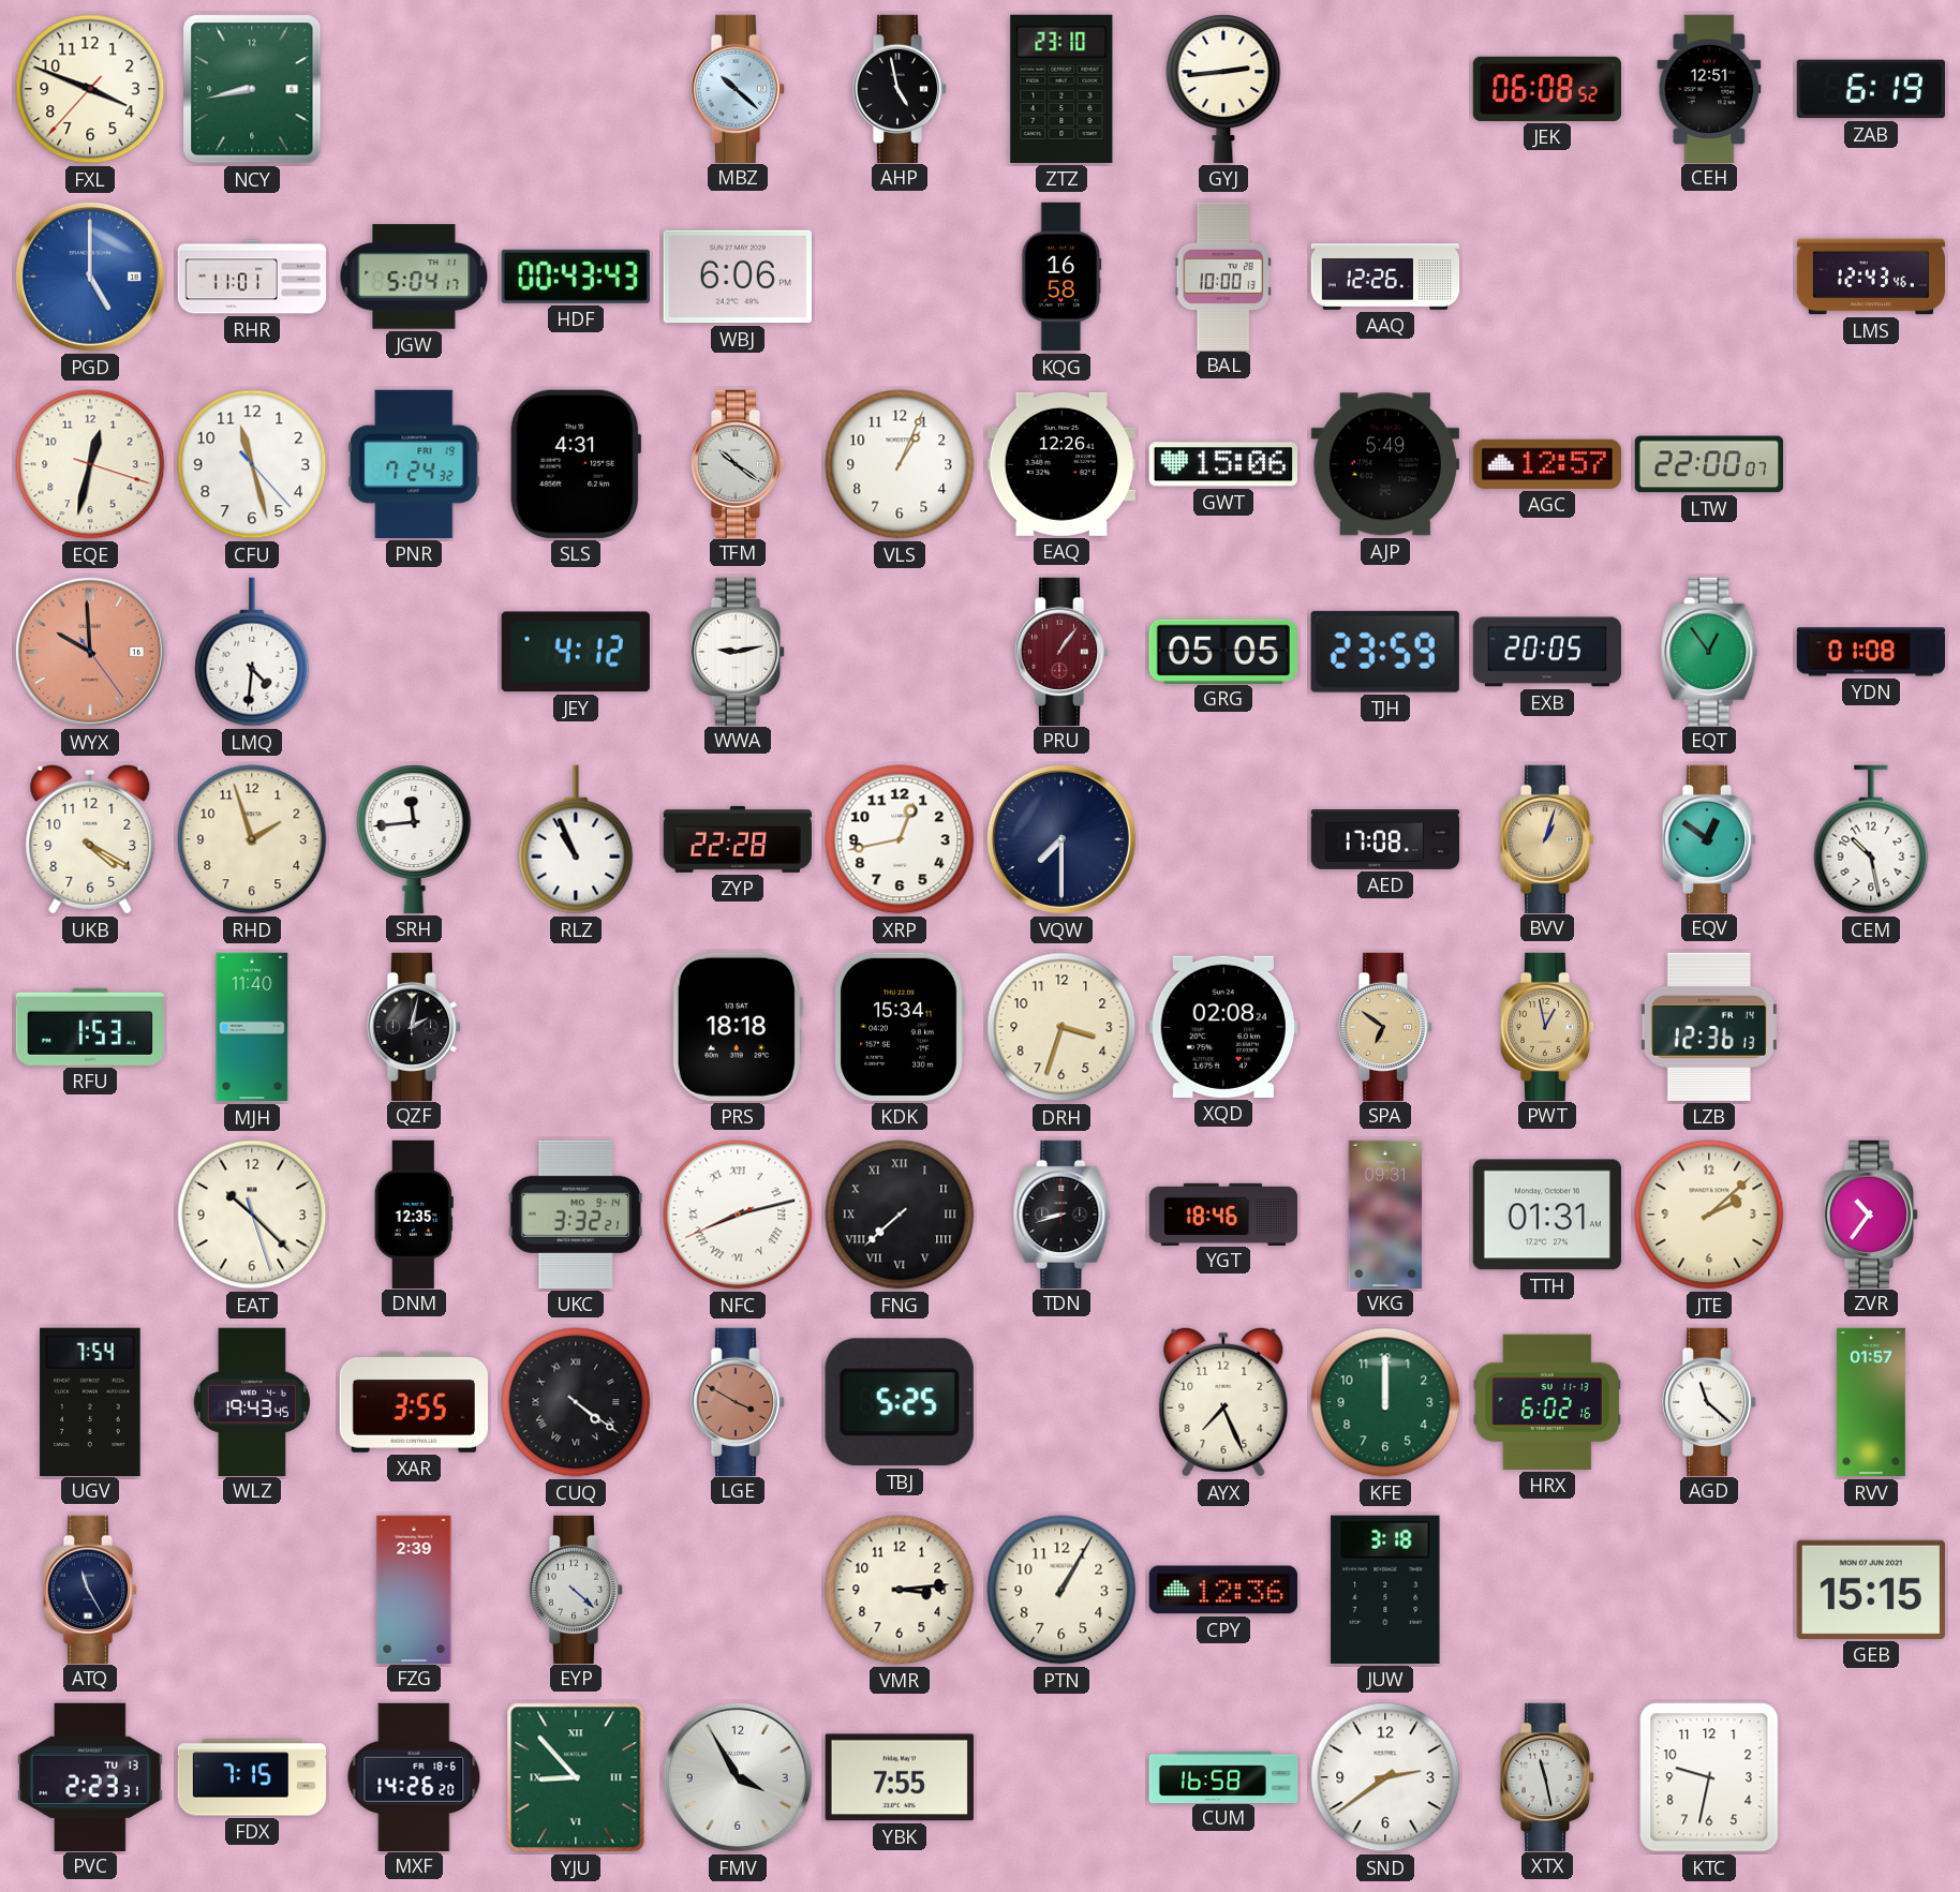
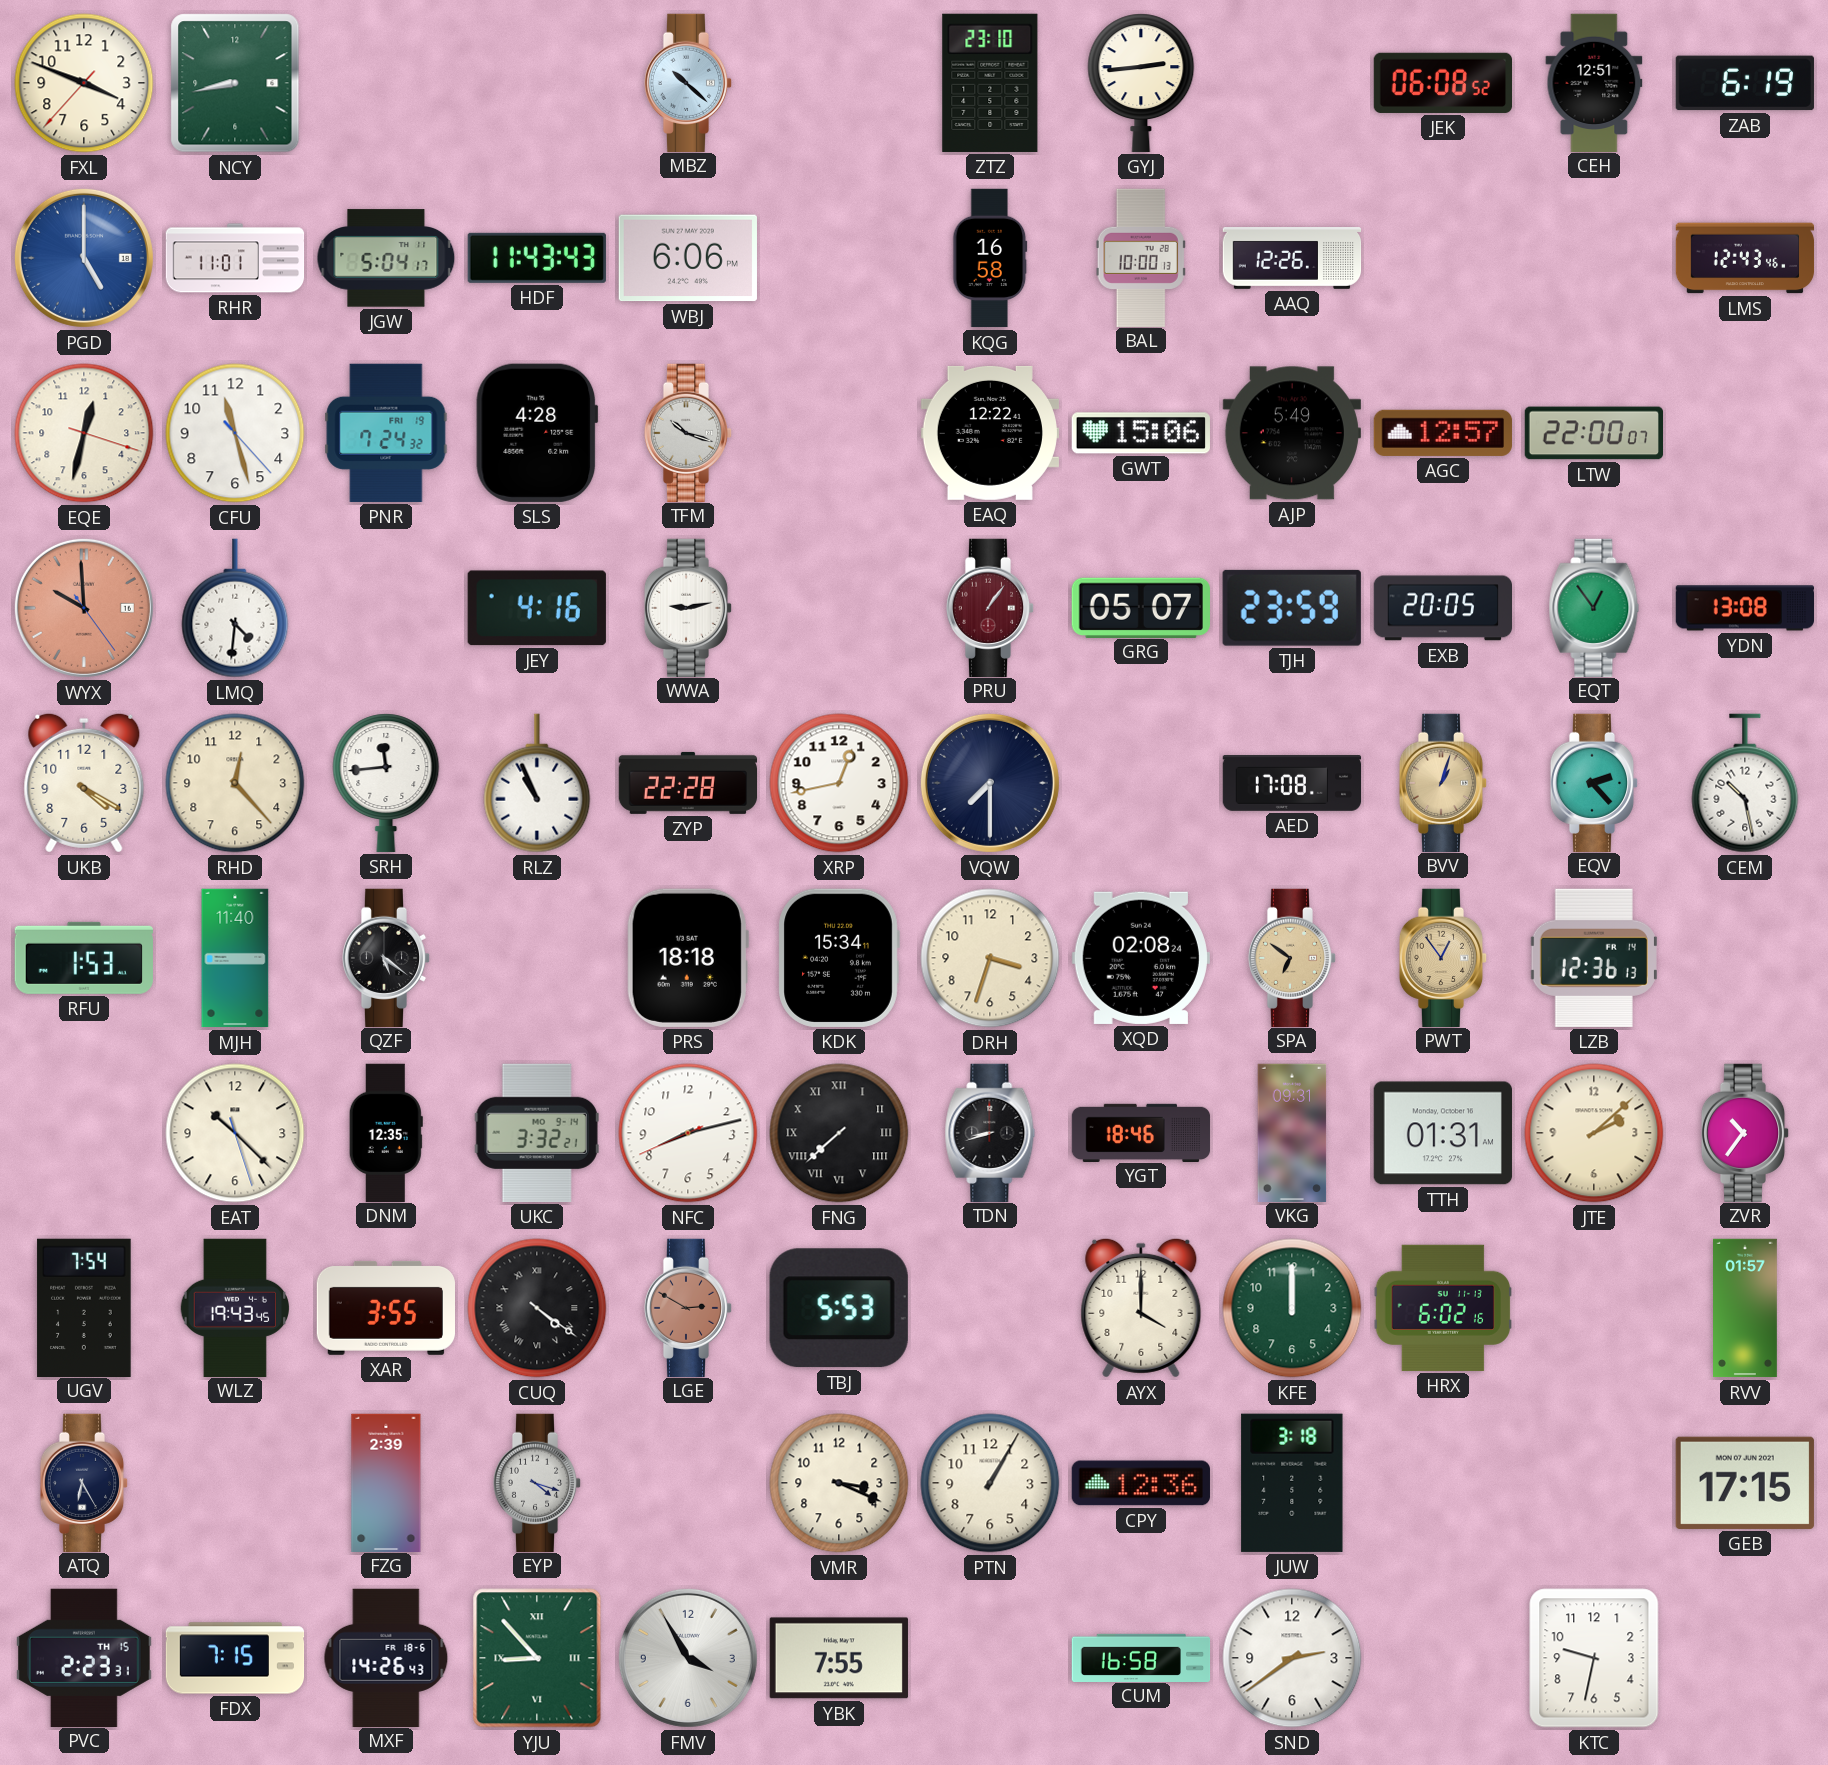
AHP: 4:58 -> none (900, 88)
HDF: 00:43 -> 11:43 (537, 258)
SLS: 4:31 -> 4:28 (537, 433)
TFM: 10:21 -> 10:18 (688, 432)
VLS: 1:04 -> none (900, 464)
EAQ: 12:26 -> 12:22 (989, 433)
JEY: 4:12 -> 4:16 (537, 608)
GRG: 05:05 -> 05:07 (1141, 607)
YDN: 01:08 -> 13:08 (1744, 608)
RHD: 1:57 -> 12:23 (235, 783)
EQV: 12:51 -> 2:23 (1594, 782)
QZF: 2:02 -> 5:21 (386, 957)
PWT: 12:58 -> 12:54 (1443, 957)
NFC numerals: Roman -> Arabic (688, 1133)
LGE: 3:50 -> 2:50 (688, 1307)
TBJ: 5:25 -> 5:53 (839, 1308)
AYX: 7:26 -> 4:00 (1141, 1308)
AGD: 11:22 -> none (1709, 1401)
ATQ: 11:25 -> 6:25 (84, 1482)
EYP: 4:22 -> 4:18 (537, 1482)
VMR: 3:14 -> 3:19 (839, 1483)
GEB: 15:15 -> 17:15 (1745, 1483)
PVC date: TU 13 -> TH 15 (85, 1657)
MXF: 14:26:20 -> 14:26:43 (386, 1657)
XTX: 11:28 -> none (1547, 1776)
